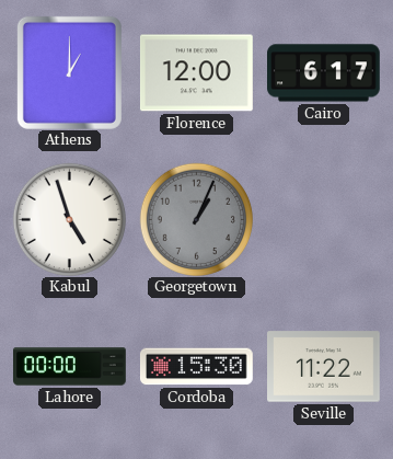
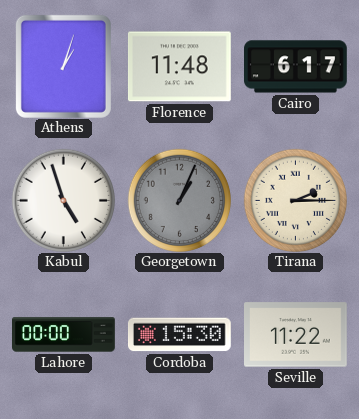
Athens: 1:00 -> 1:03 (63, 66)
Florence: 12:00 -> 11:48 (179, 67)
Tirana: none -> 2:15 (295, 200)
